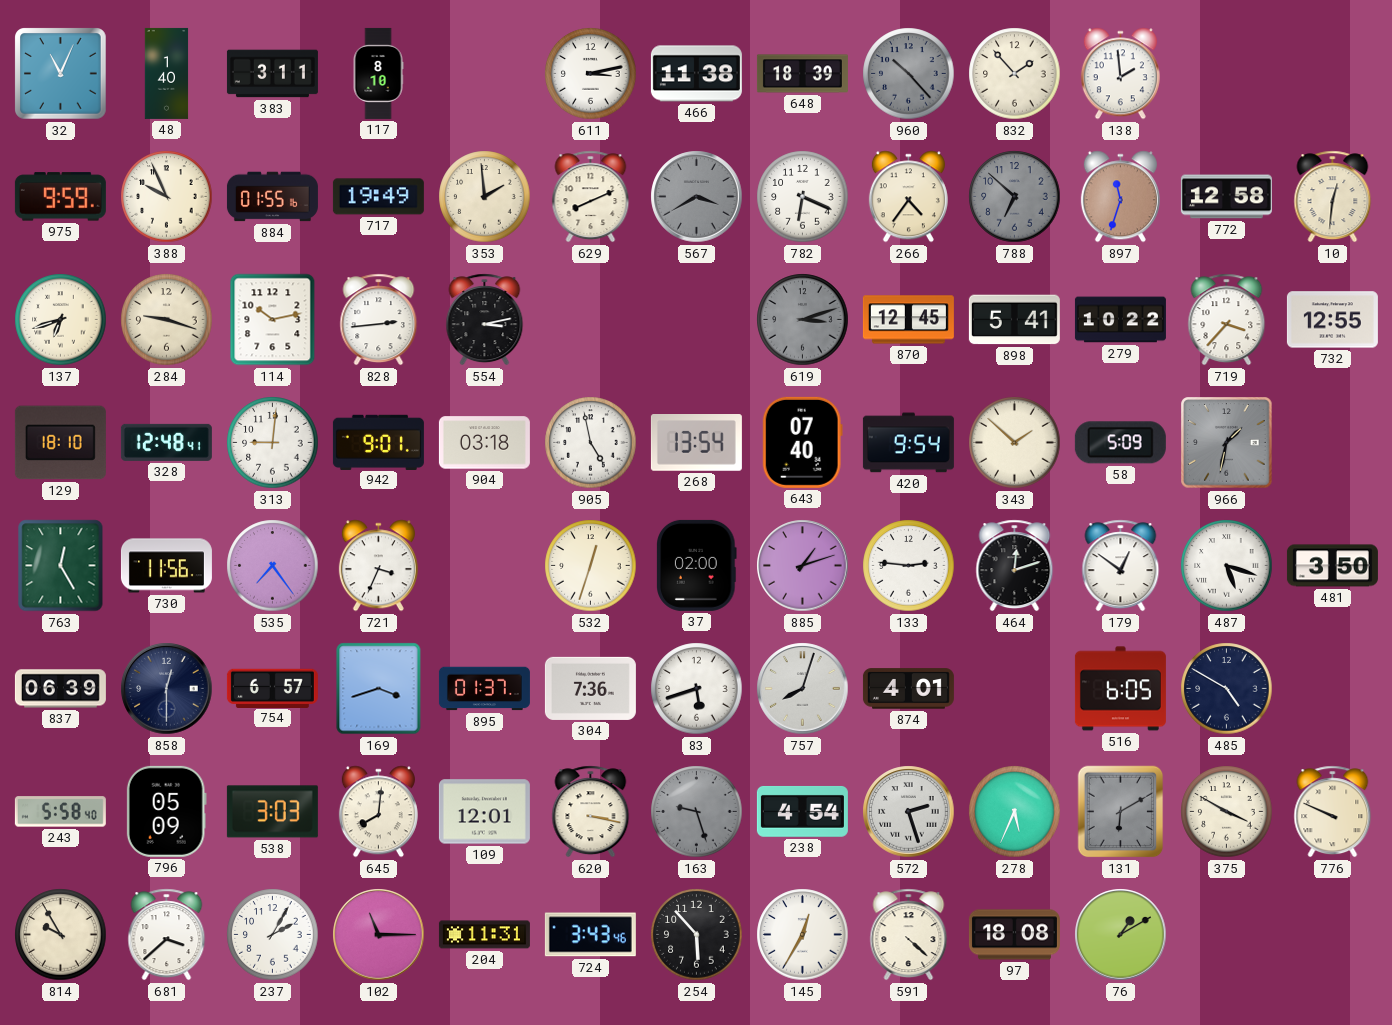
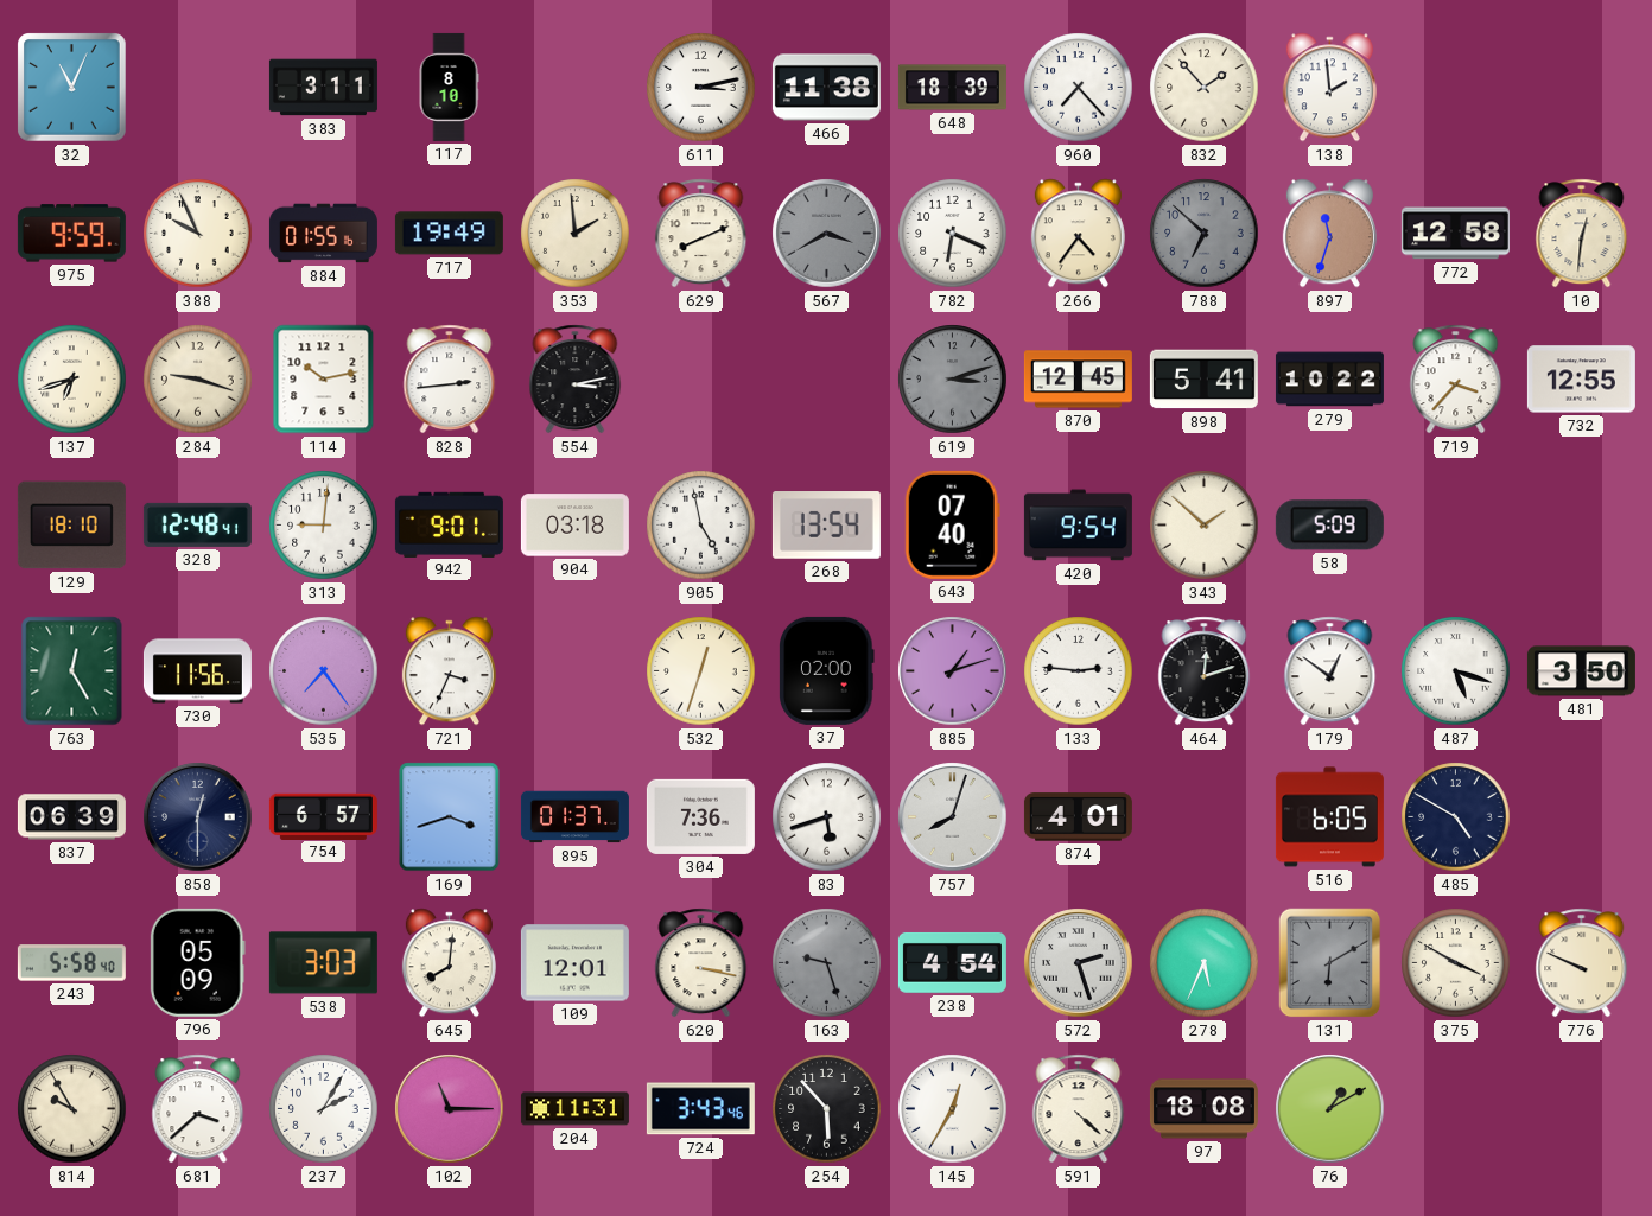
48: 1:40 -> none (167, 73)
960: 10:23 -> 7:23 (1079, 88)
960 dial: grey -> white (1079, 88)
966: 1:32 -> none (1227, 443)
